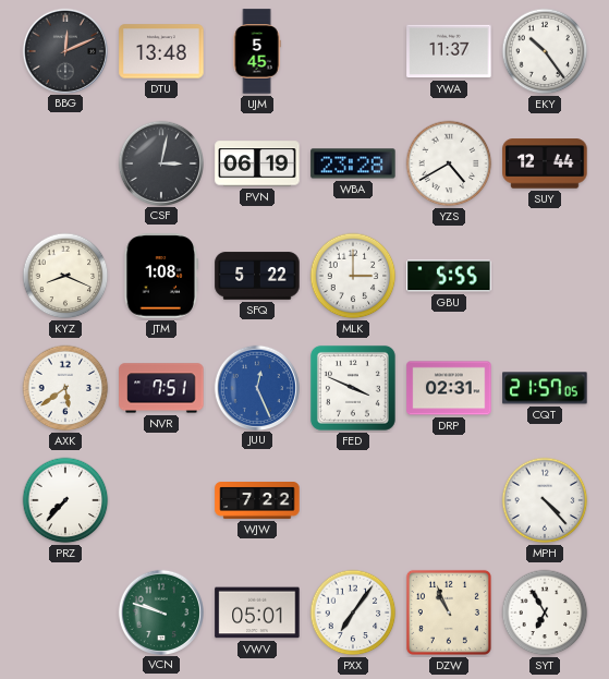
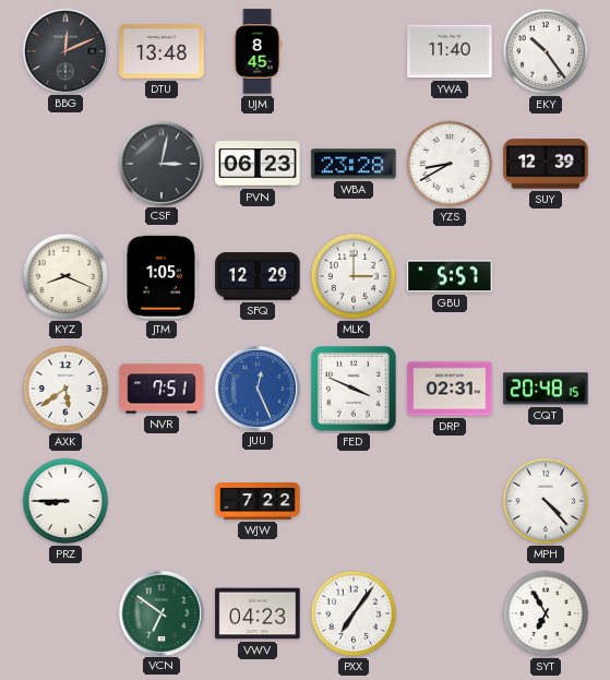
UJM: 5:45 -> 8:45 (258, 51)
YWA: 11:37 -> 11:40 (450, 51)
PVN: 06:19 -> 06:23 (258, 164)
YZS: 4:40 -> 8:40 (450, 164)
SUY: 12:44 -> 12:39 (546, 164)
JTM: 1:08 -> 1:05 (162, 276)
SFQ: 5:22 -> 12:29 (258, 276)
GBU: 5:55 -> 5:57 (450, 276)
CQT: 21:57 -> 20:48 (546, 389)
PRZ: 7:37 -> 8:45 (65, 501)
VCN: 9:48 -> 6:51 (160, 612)
VWV: 05:01 -> 04:23 (258, 613)
DZW: 10:56 -> none (449, 613)
